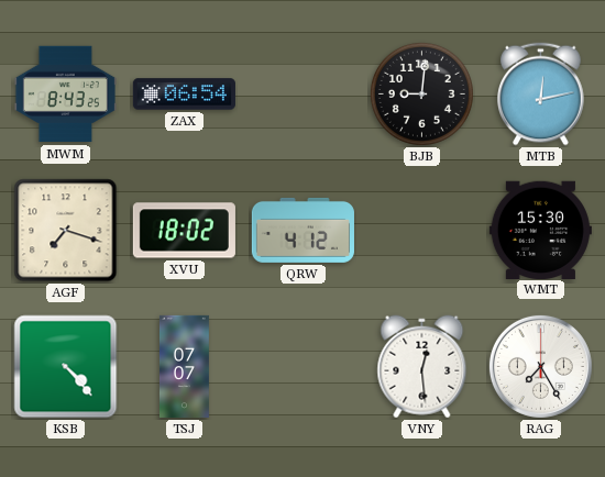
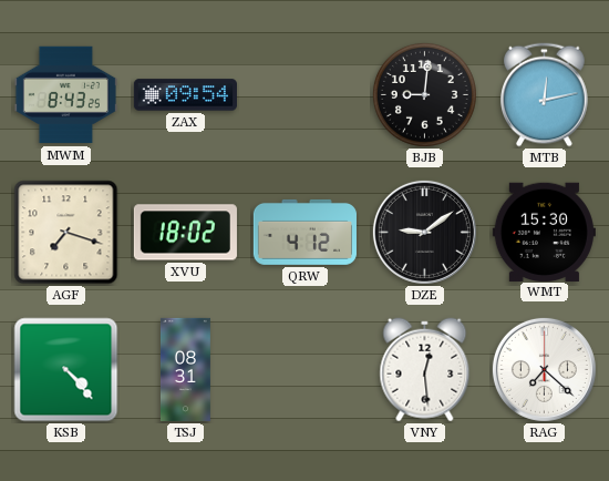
ZAX: 06:54 -> 09:54 (185, 95)
DZE: none -> 9:09 (424, 232)
TSJ: 07:07 -> 08:31 (185, 369)
RAG: 7:25 -> 7:22 (544, 369)
